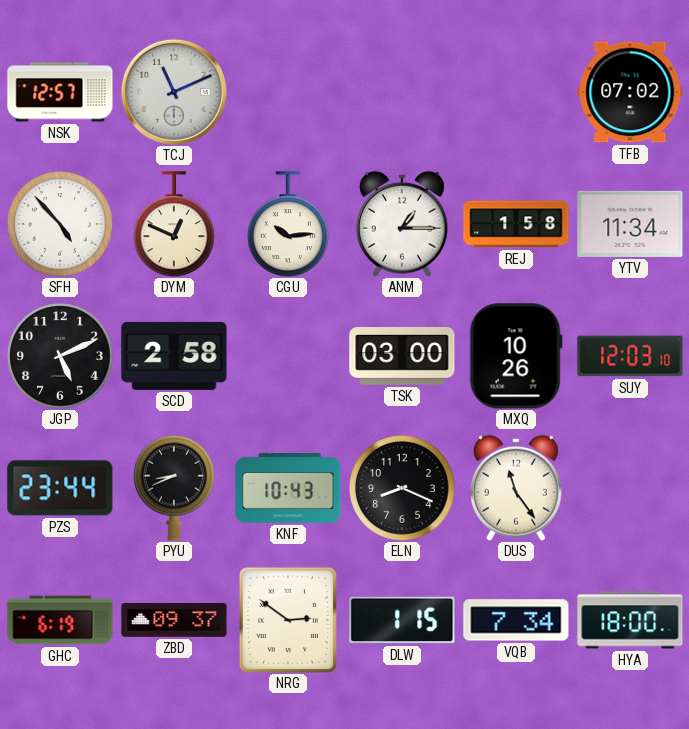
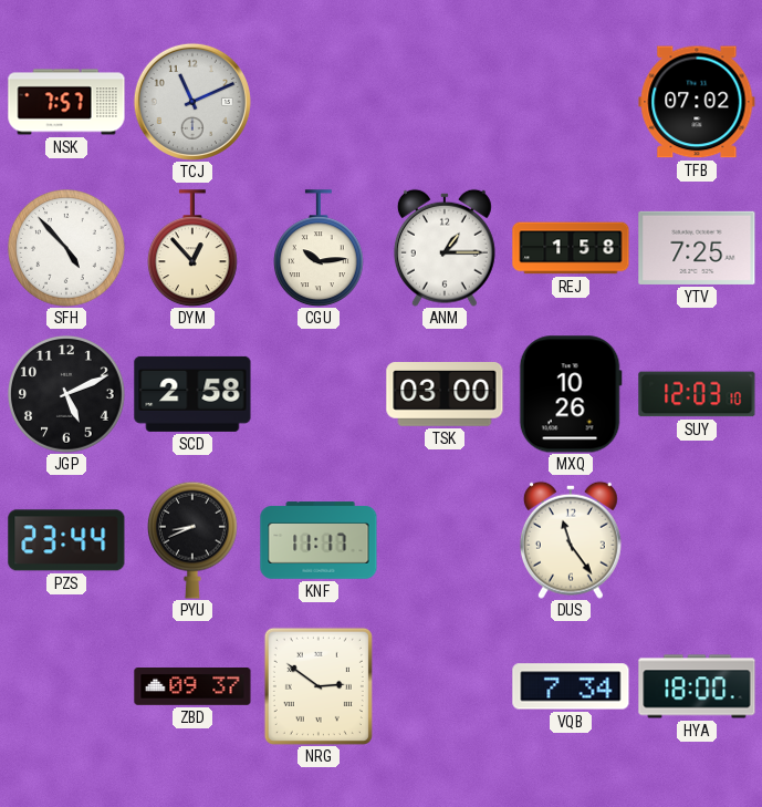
NSK: 12:57 -> 7:57 (66, 102)
DYM: 12:49 -> 12:53 (192, 248)
YTV: 11:34 -> 7:25 (697, 248)
KNF: 10:43 -> 11:17 (319, 540)
ELN: 8:19 -> none (403, 489)
GHC: 6:19 -> none (60, 620)
DLW: 1:15 -> none (402, 620)
